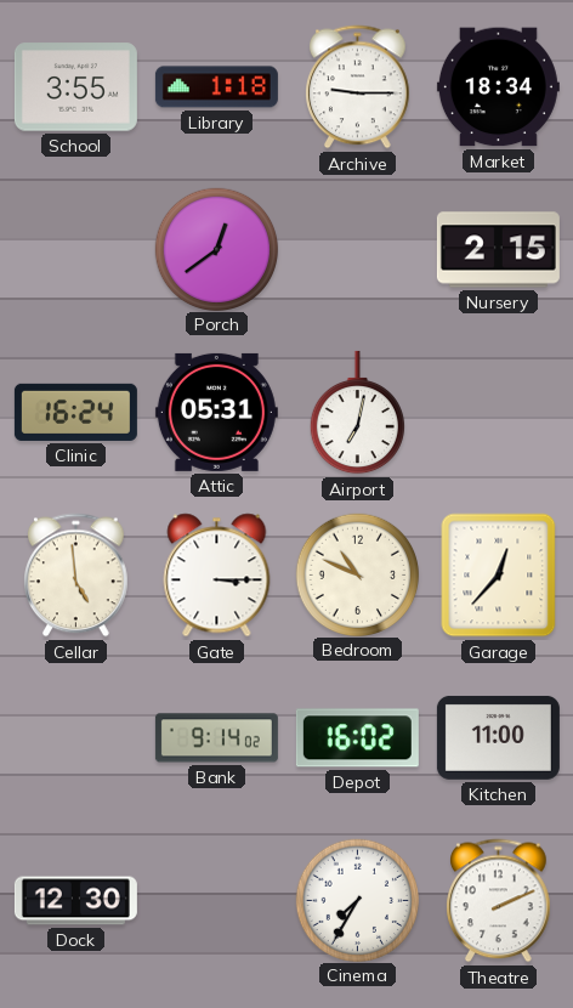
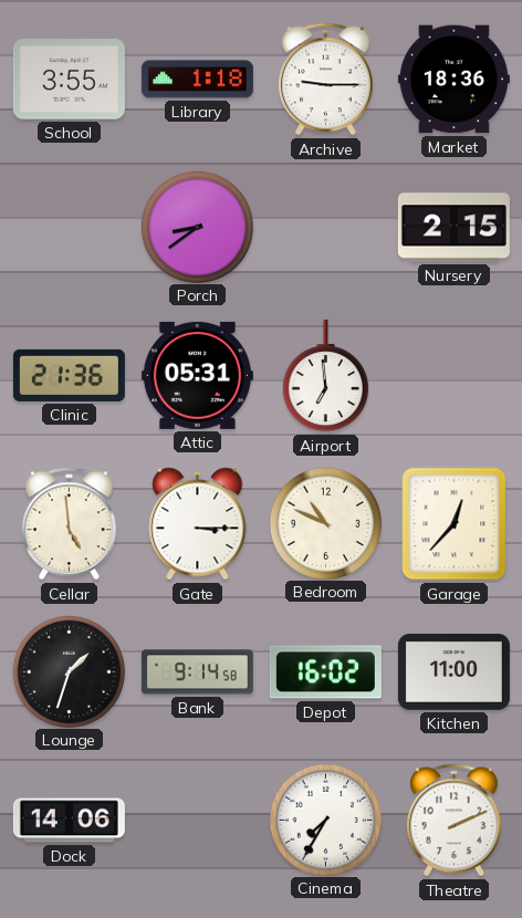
Market: 18:34 -> 18:36 (453, 80)
Porch: 12:39 -> 8:39 (198, 227)
Clinic: 16:24 -> 21:36 (69, 375)
Airport: 7:02 -> 6:59 (325, 376)
Lounge: none -> 1:33 (70, 671)
Bank: 9:14:02 -> 9:14:58 (197, 672)
Dock: 12:30 -> 14:06 (69, 821)
